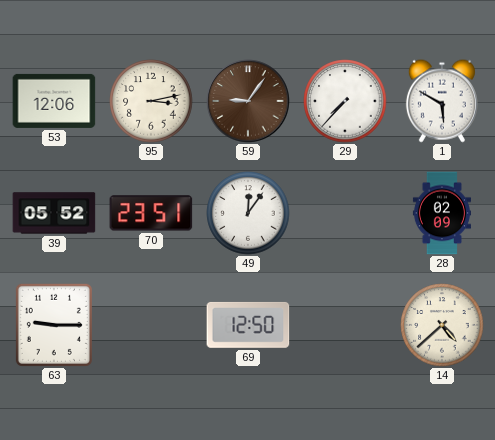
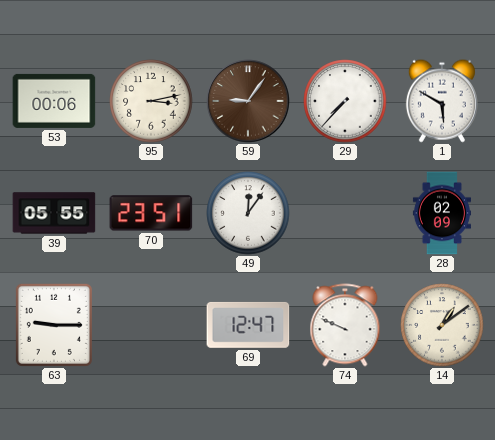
53: 12:06 -> 00:06 (54, 101)
39: 05:52 -> 05:55 (54, 213)
69: 12:50 -> 12:47 (248, 325)
74: none -> 9:49 (345, 325)
14: 4:38 -> 1:09 (442, 325)
